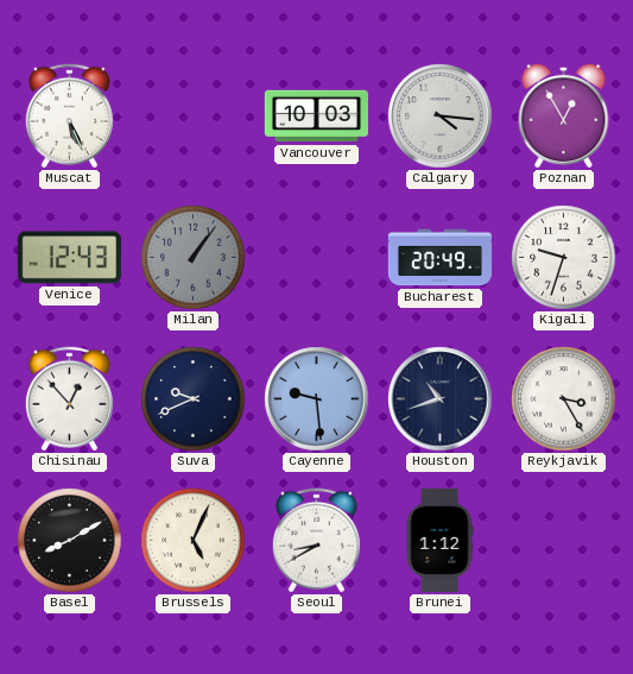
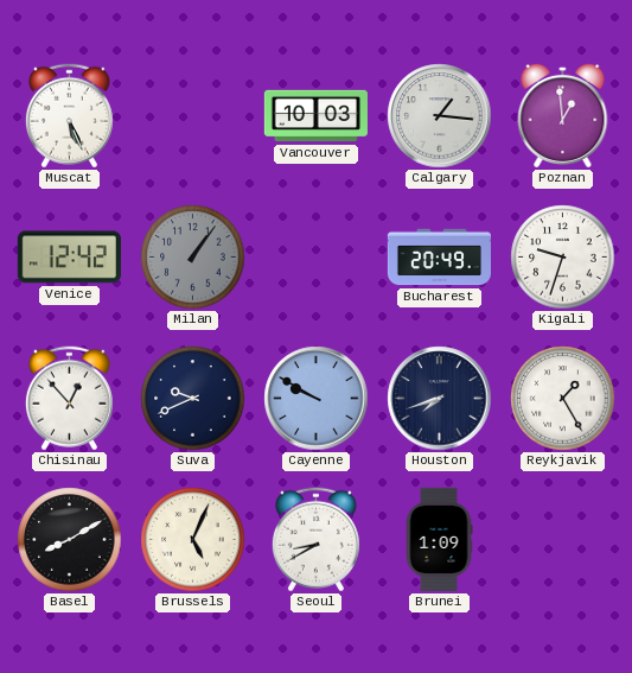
Calgary: 4:16 -> 1:16 (440, 116)
Poznan: 12:55 -> 12:59 (563, 115)
Venice: 12:43 -> 12:42 (69, 258)
Cayenne: 9:29 -> 9:50 (317, 399)
Houston: 10:42 -> 7:42 (440, 399)
Reykjavik: 3:25 -> 1:25 (563, 399)
Brunei: 1:12 -> 1:09 (439, 539)
